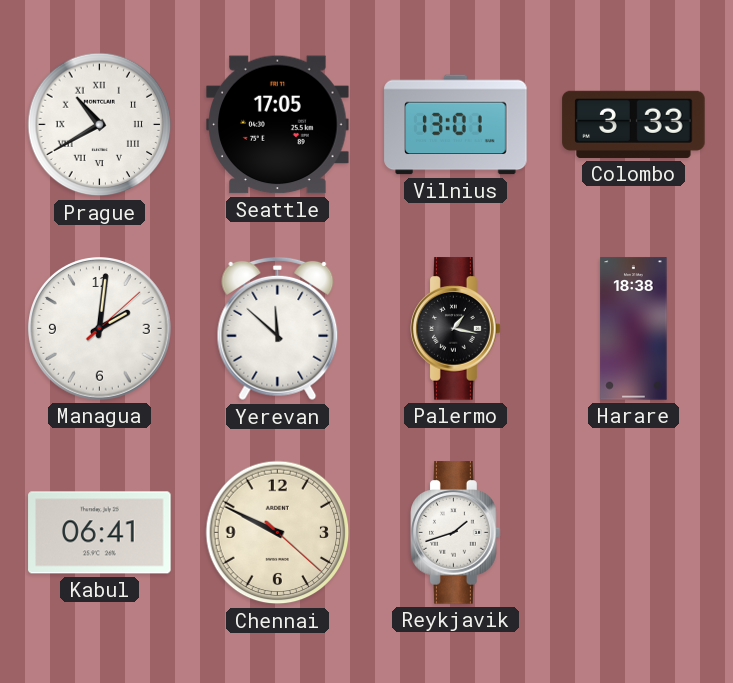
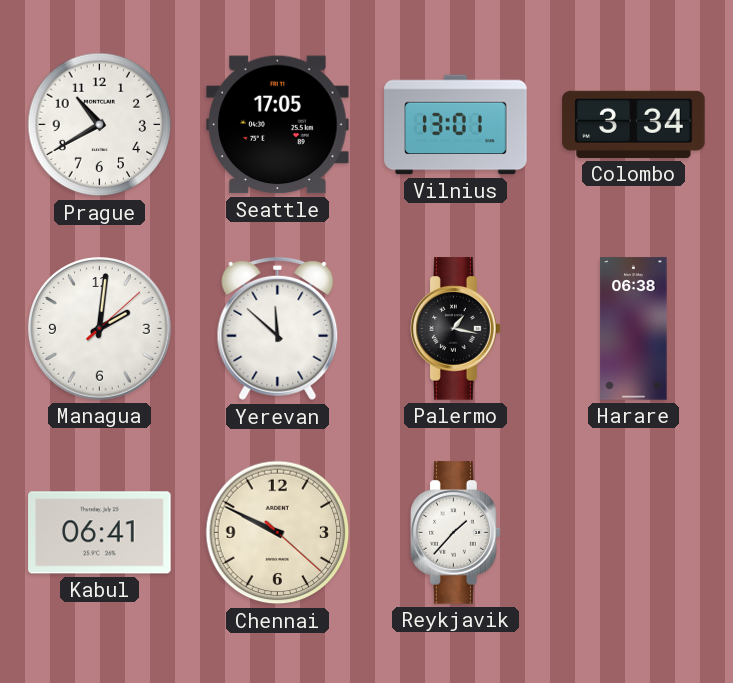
Prague numerals: Roman -> Arabic (100, 125)
Colombo: 3:33 -> 3:34 (634, 124)
Harare: 18:38 -> 06:38 (634, 329)
Reykjavik: 1:42 -> 1:37 (456, 533)
